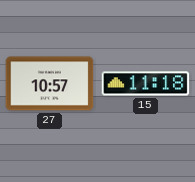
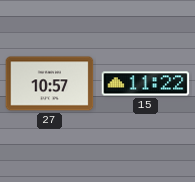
15: 11:18 -> 11:22 (146, 84)
